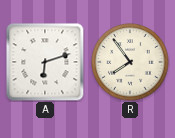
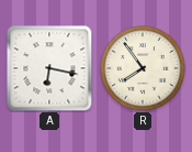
A: 6:12 -> 6:17 (49, 68)
